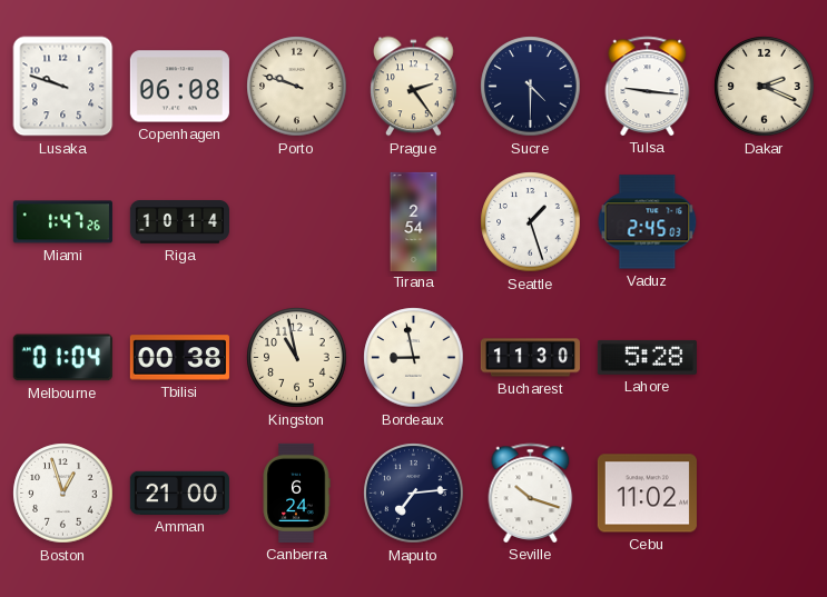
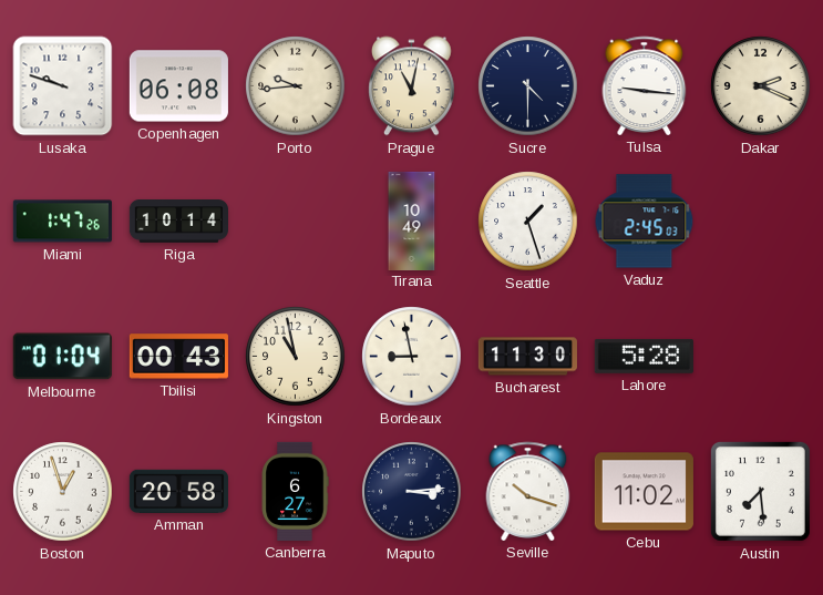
Porto: 9:48 -> 9:44 (296, 86)
Prague: 2:24 -> 11:02 (412, 86)
Tirana: 2:54 -> 10:49 (412, 220)
Tbilisi: 00:38 -> 00:43 (178, 357)
Amman: 21:00 -> 20:58 (178, 491)
Canberra: 6:24 -> 6:27 (295, 491)
Maputo: 7:14 -> 3:14 (412, 492)
Austin: none -> 7:29 (760, 491)
